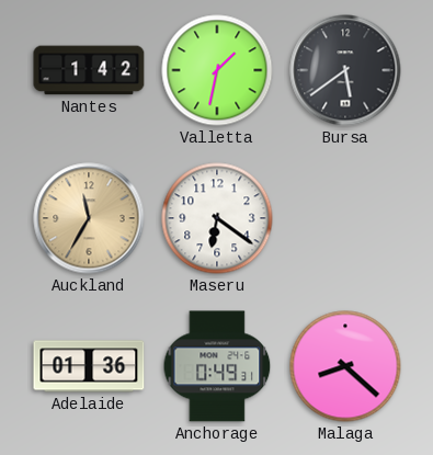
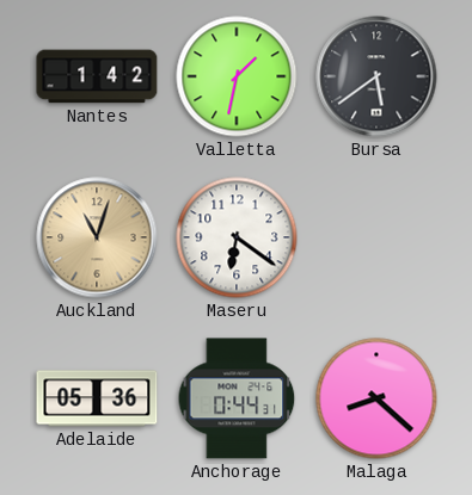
Auckland: 11:35 -> 11:03 (97, 237)
Adelaide: 01:36 -> 05:36 (97, 398)
Anchorage: 0:49 -> 0:44 (237, 398)
